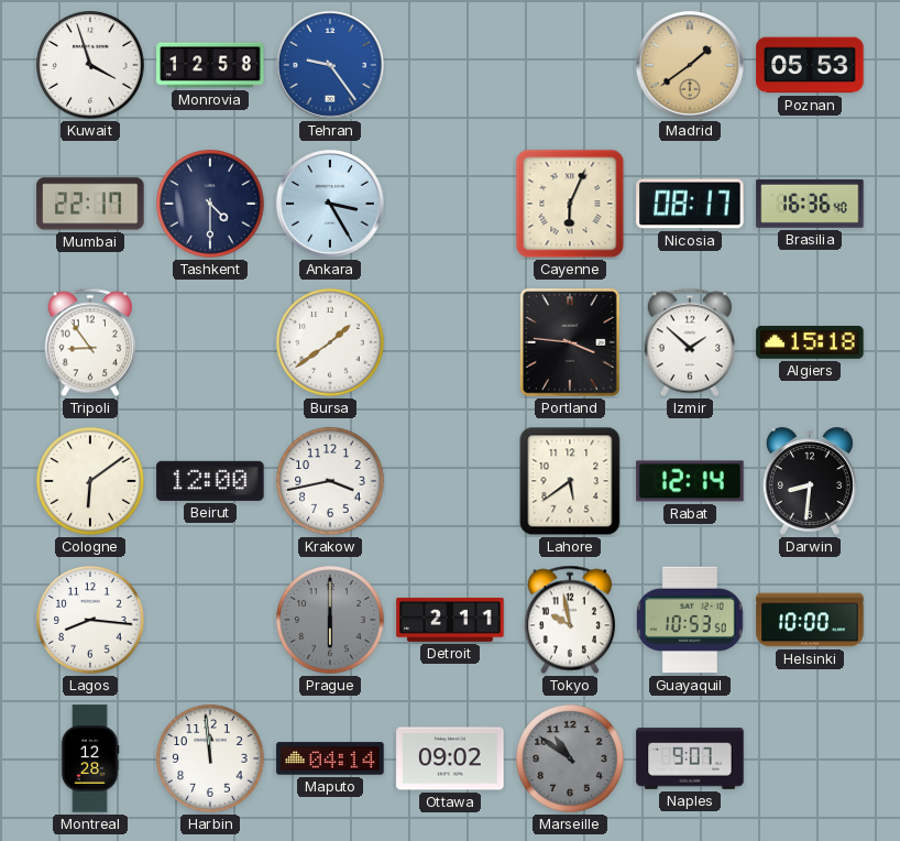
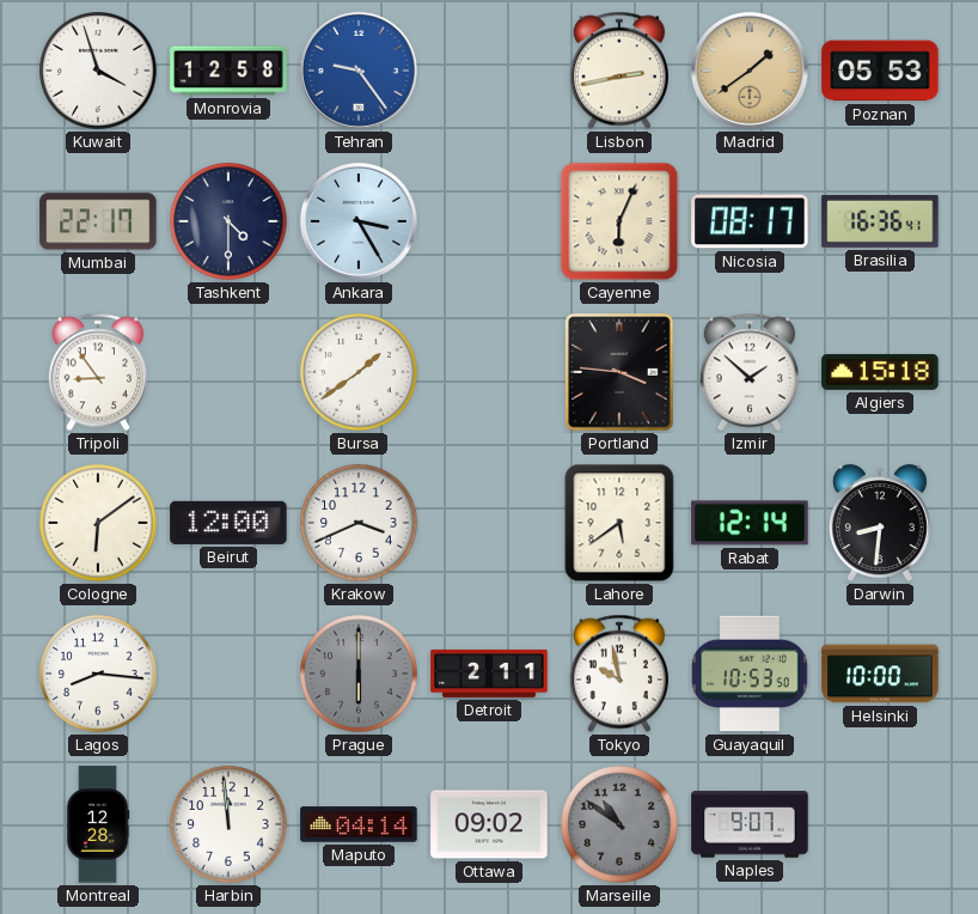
Lisbon: none -> 2:43 (619, 71)
Brasilia: 16:36:40 -> 16:36:41 (880, 221)
Krakow: 3:43 -> 3:41 (359, 523)
